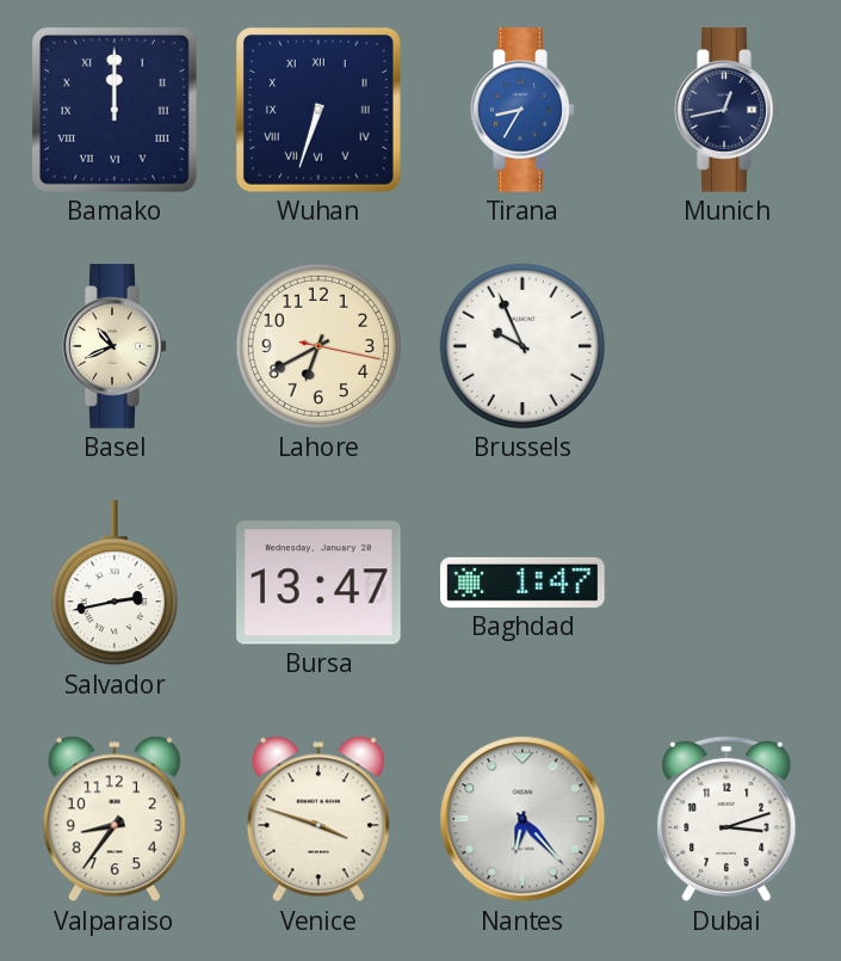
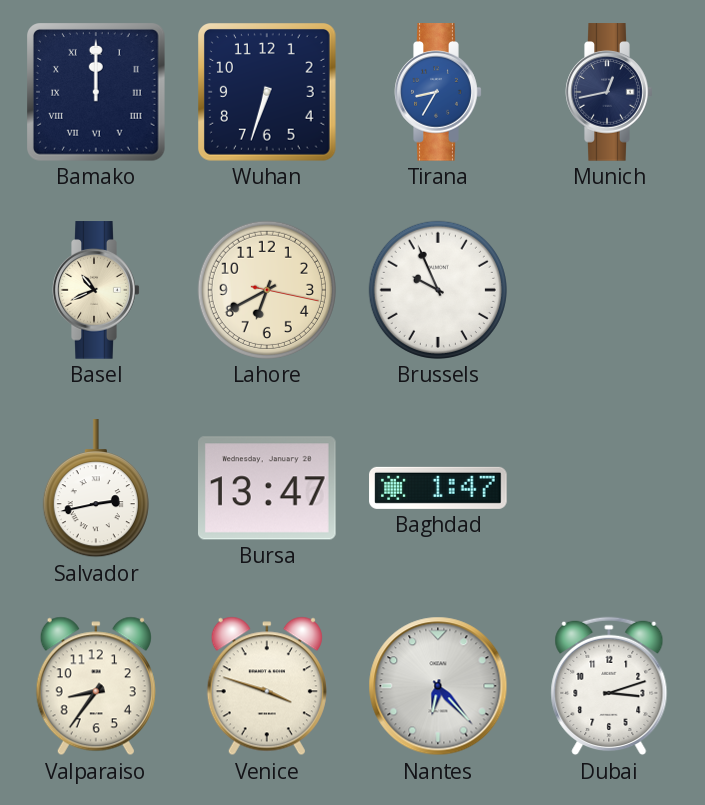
Wuhan numerals: Roman -> Arabic (268, 93)
